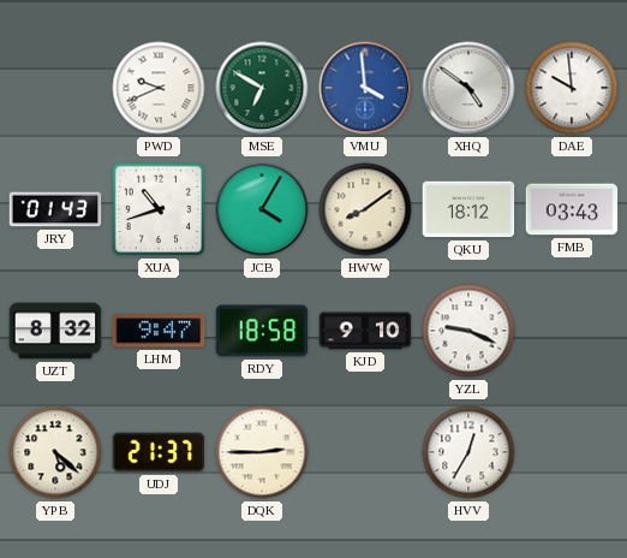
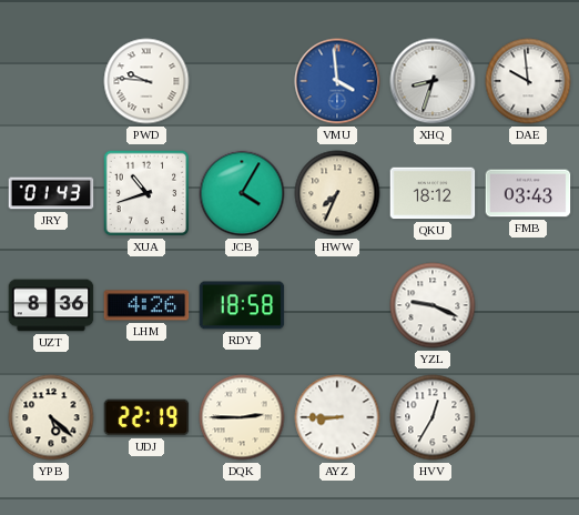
PWD: 9:41 -> 9:46 (146, 81)
MSE: 6:50 -> none (262, 88)
XHQ: 4:51 -> 8:33 (433, 81)
HWW: 8:09 -> 7:34 (337, 193)
UZT: 8:32 -> 8:36 (51, 305)
LHM: 9:47 -> 4:26 (146, 305)
KJD: 9:10 -> none (365, 331)
UDJ: 21:37 -> 22:19 (146, 417)
AYZ: none -> 8:45 (337, 417)
